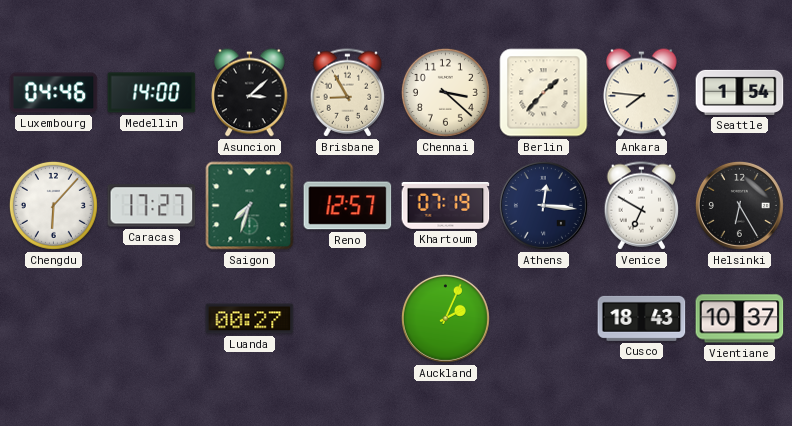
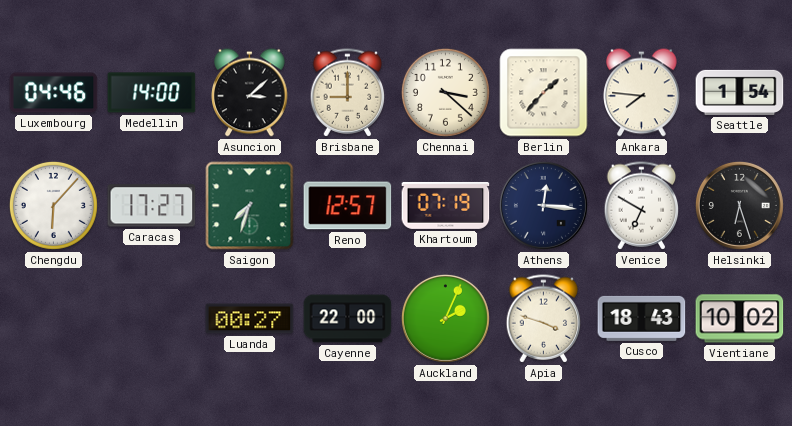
Brisbane: 8:55 -> 9:00 (348, 93)
Helsinki: 6:25 -> 6:27 (739, 205)
Cayenne: none -> 22:00 (348, 319)
Apia: none -> 3:48 (544, 319)
Vientiane: 10:37 -> 10:02 (740, 319)
